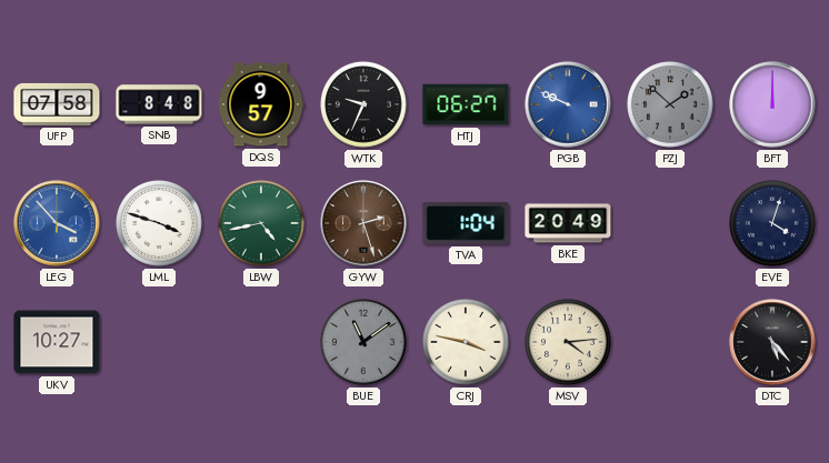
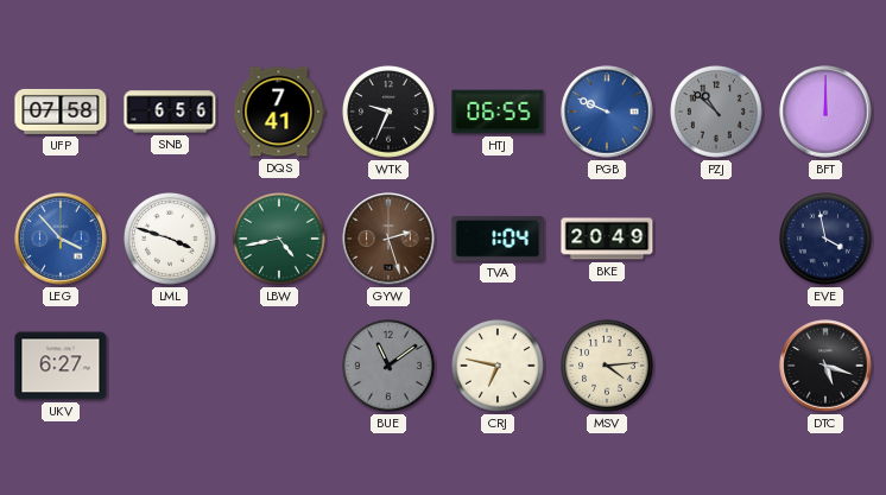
SNB: 8:48 -> 6:56 (170, 112)
DQS: 9:57 -> 7:41 (279, 112)
HTJ: 06:27 -> 06:55 (498, 112)
PZJ: 1:52 -> 10:52 (717, 113)
EVE: 4:03 -> 3:58 (827, 240)
UKV: 10:27 -> 6:27 (61, 366)
CRJ: 3:47 -> 6:47 (499, 367)
DTC: 5:23 -> 5:18 (825, 366)
